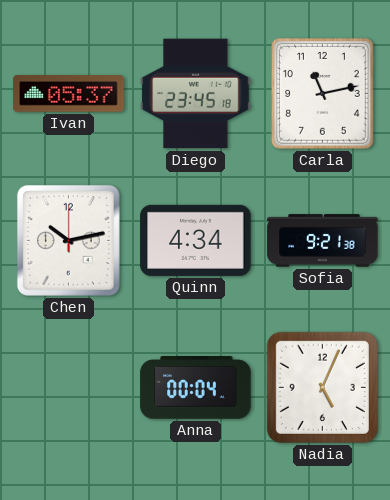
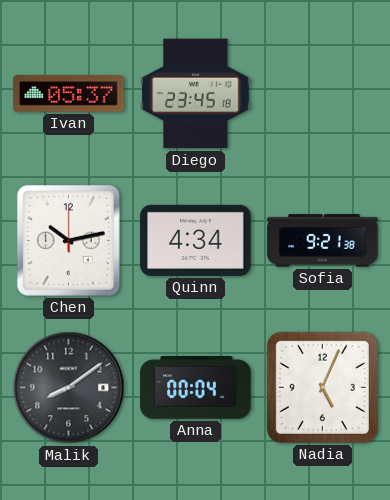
Carla: 11:13 -> none (322, 93)
Malik: none -> 8:09 (69, 388)
